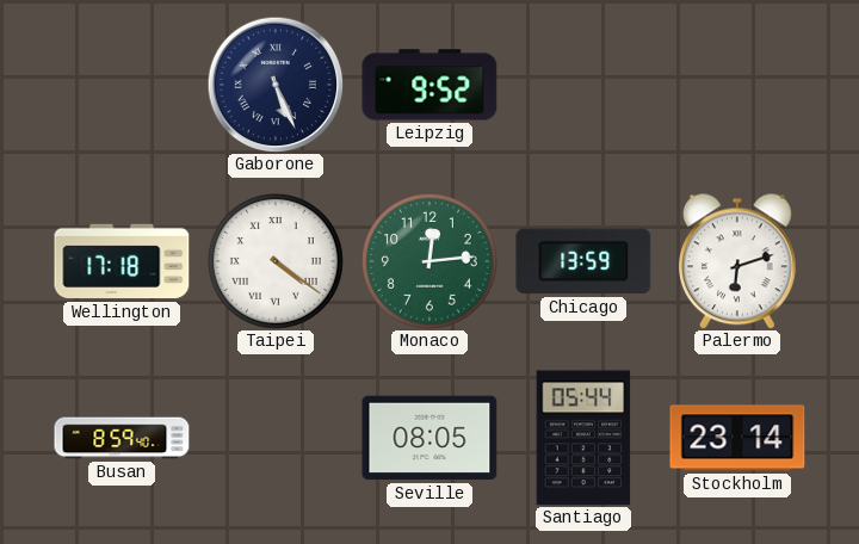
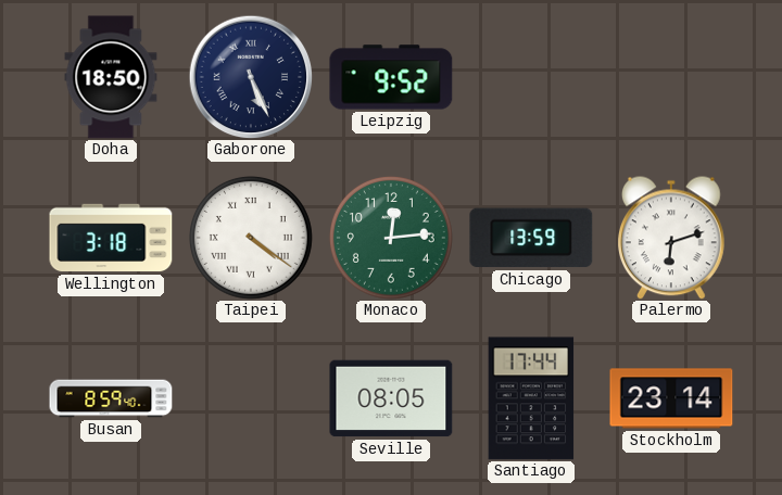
Doha: none -> 18:50 (111, 77)
Wellington: 17:18 -> 3:18 (111, 238)
Santiago: 05:44 -> 17:44 (531, 398)
